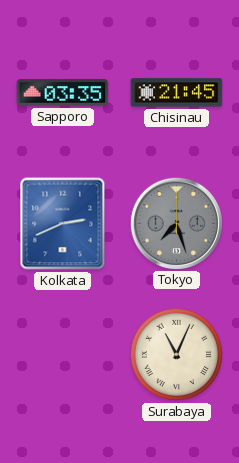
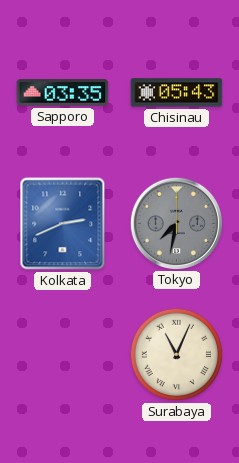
Chisinau: 21:45 -> 05:43 (177, 93)
Tokyo: 7:27 -> 7:32 (176, 223)
